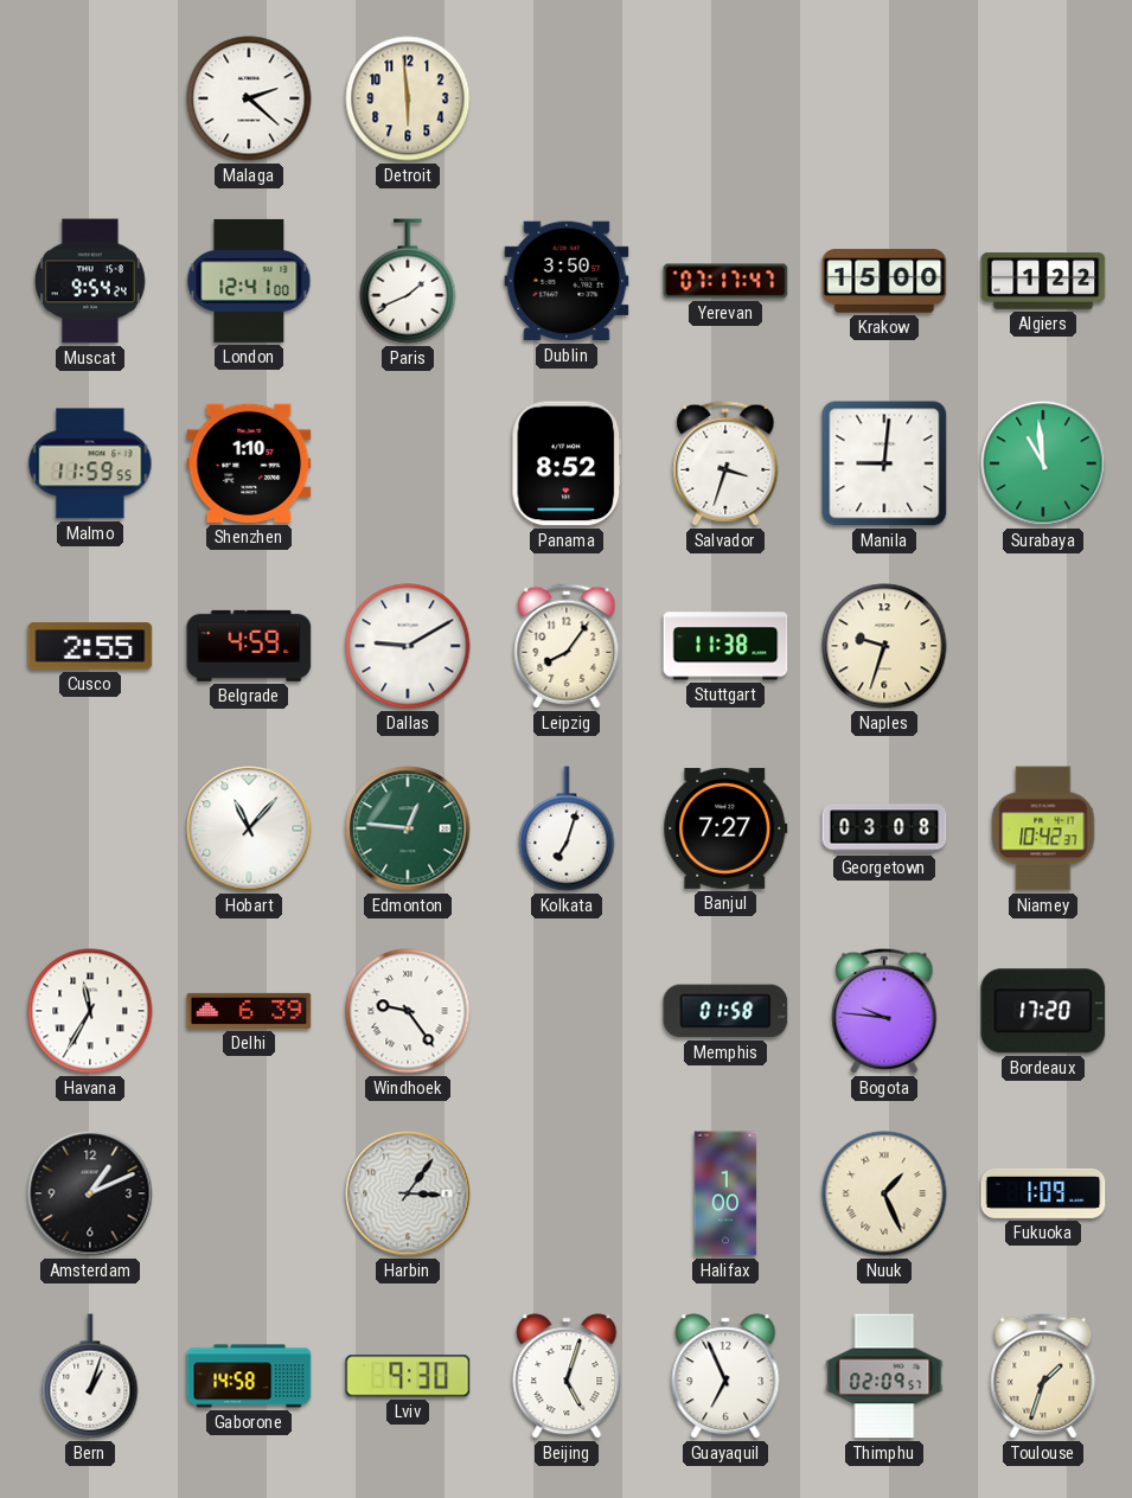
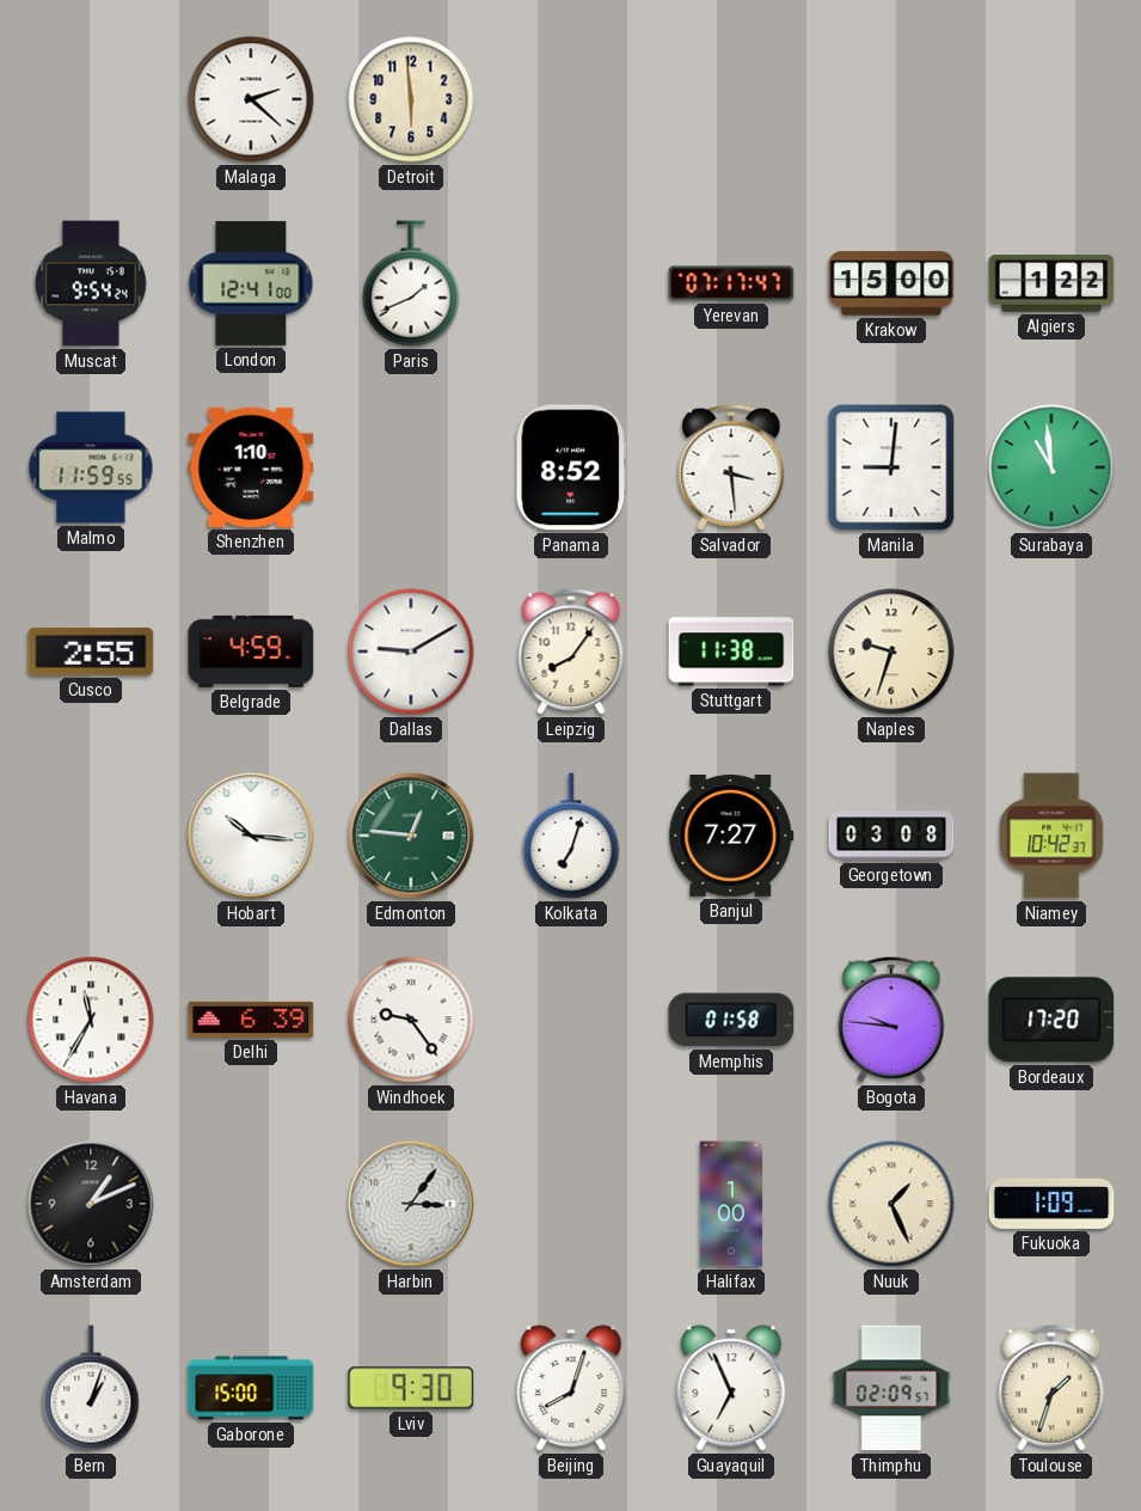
Dublin: 3:50 -> none (567, 281)
Salvador: 3:33 -> 3:29 (731, 467)
Hobart: 11:07 -> 10:16 (251, 836)
Gaborone: 14:58 -> 15:00 (251, 1388)
Beijing: 5:03 -> 8:03 (571, 1388)
